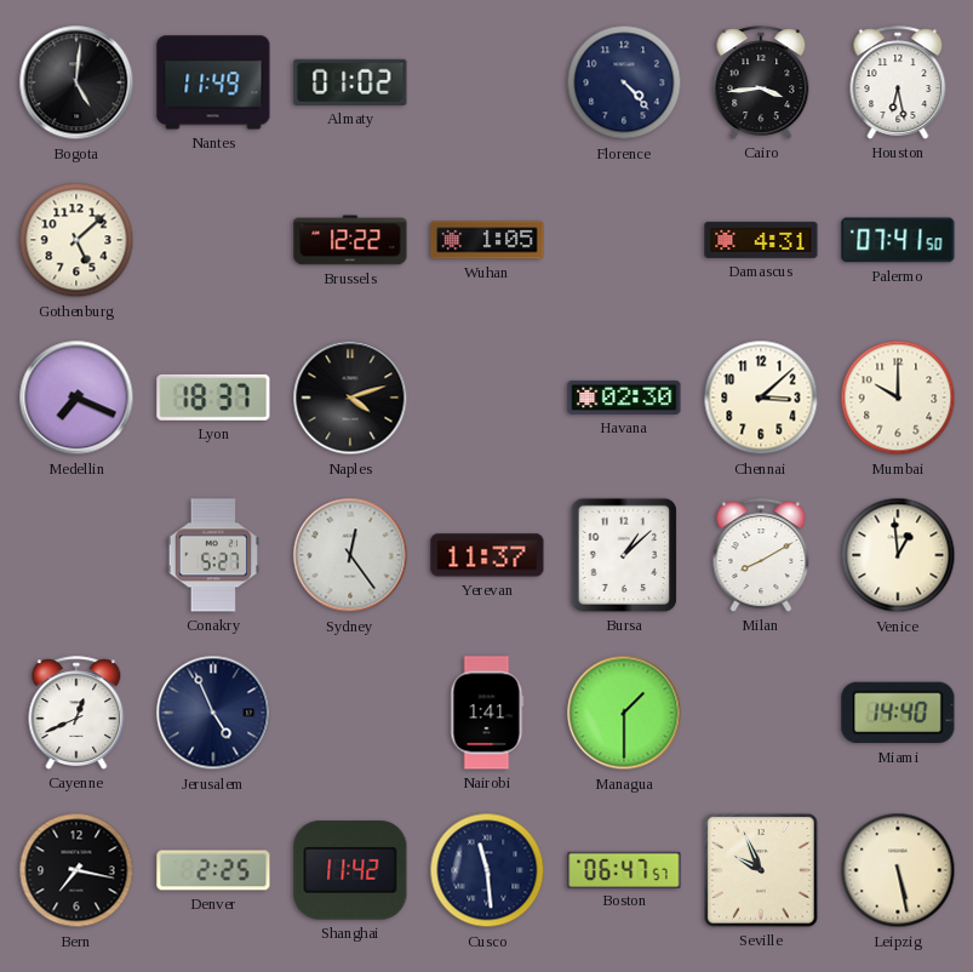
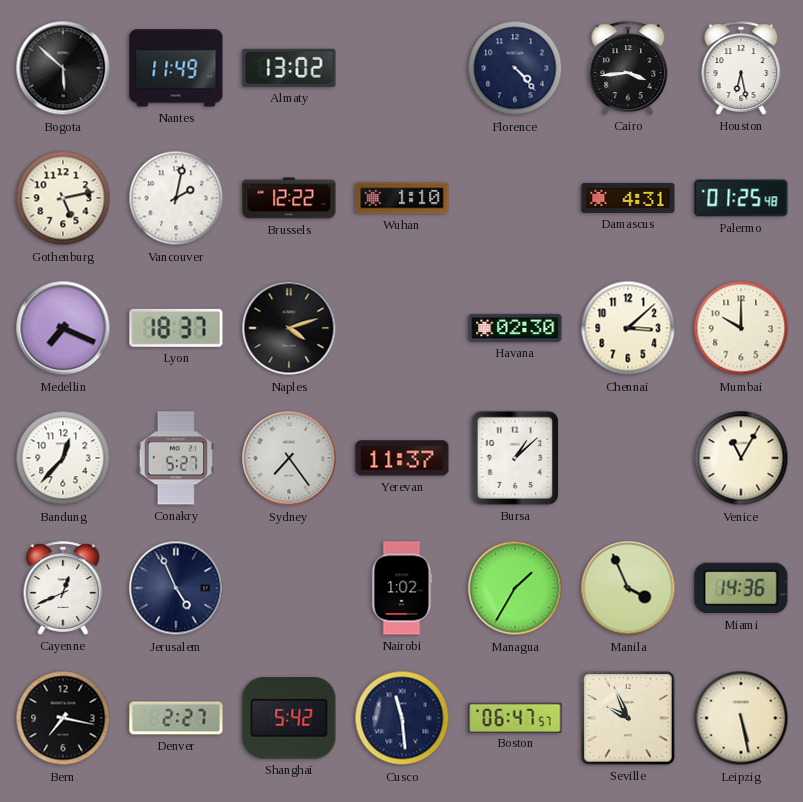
Bogota: 5:01 -> 5:52 (63, 68)
Almaty: 01:02 -> 13:02 (289, 68)
Gothenburg: 5:08 -> 5:13 (63, 198)
Vancouver: none -> 2:02 (176, 198)
Wuhan: 1:05 -> 1:10 (402, 198)
Palermo: 07:41 -> 01:25 (741, 198)
Bandung: none -> 12:37 (63, 458)
Sydney: 12:24 -> 7:24 (289, 458)
Milan: 8:10 -> none (761, 555)
Venice: 12:59 -> 11:05 (741, 458)
Nairobi: 1:41 -> 1:02 (402, 588)
Managua: 1:30 -> 1:35 (515, 588)
Manila: none -> 3:56 (628, 588)
Miami: 14:40 -> 14:36 (741, 588)
Denver: 2:25 -> 2:27 (176, 718)
Shanghai: 11:42 -> 5:42 (289, 718)
